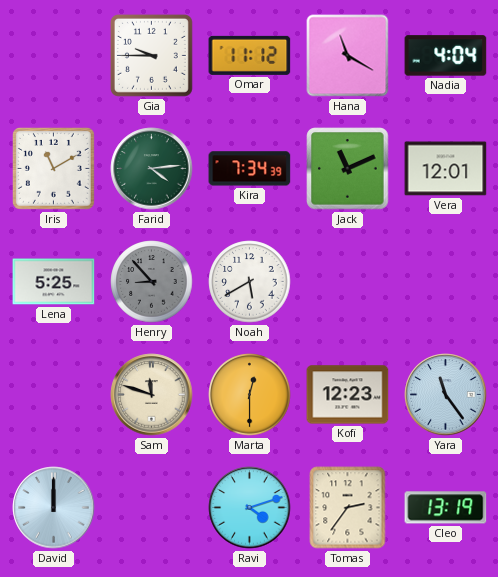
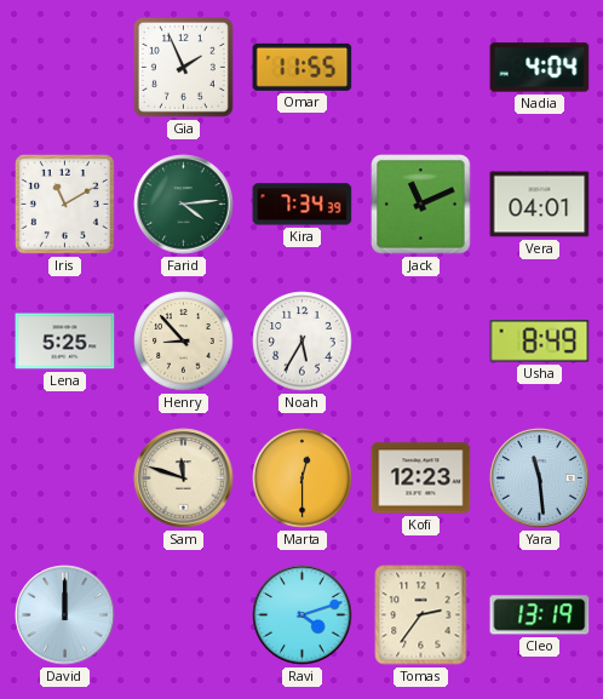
Gia: 9:45 -> 1:56 (183, 67)
Omar: 11:12 -> 11:55 (303, 67)
Hana: 11:20 -> none (348, 56)
Vera: 12:01 -> 04:01 (540, 205)
Henry dial: grey -> cream (184, 342)
Noah: 5:40 -> 5:35 (303, 342)
Usha: none -> 8:49 (540, 342)
Yara: 11:24 -> 11:29 (540, 479)
